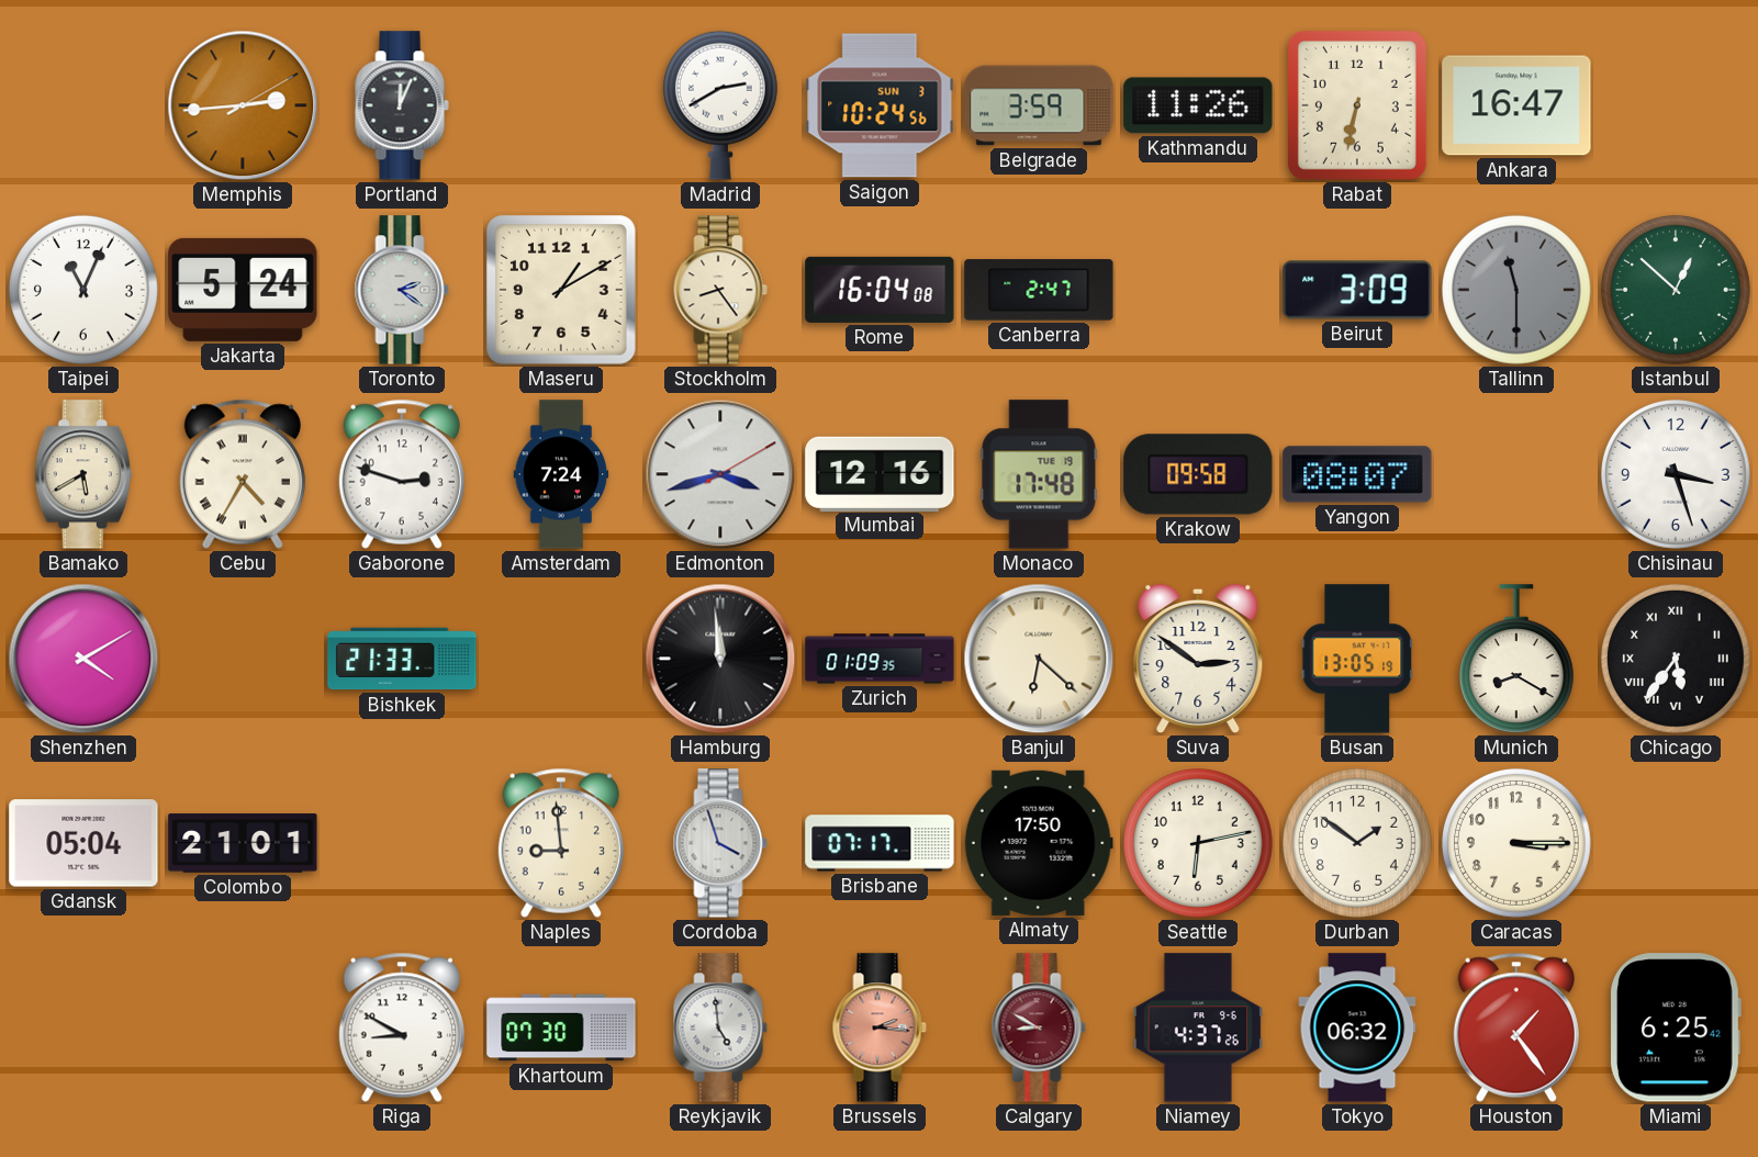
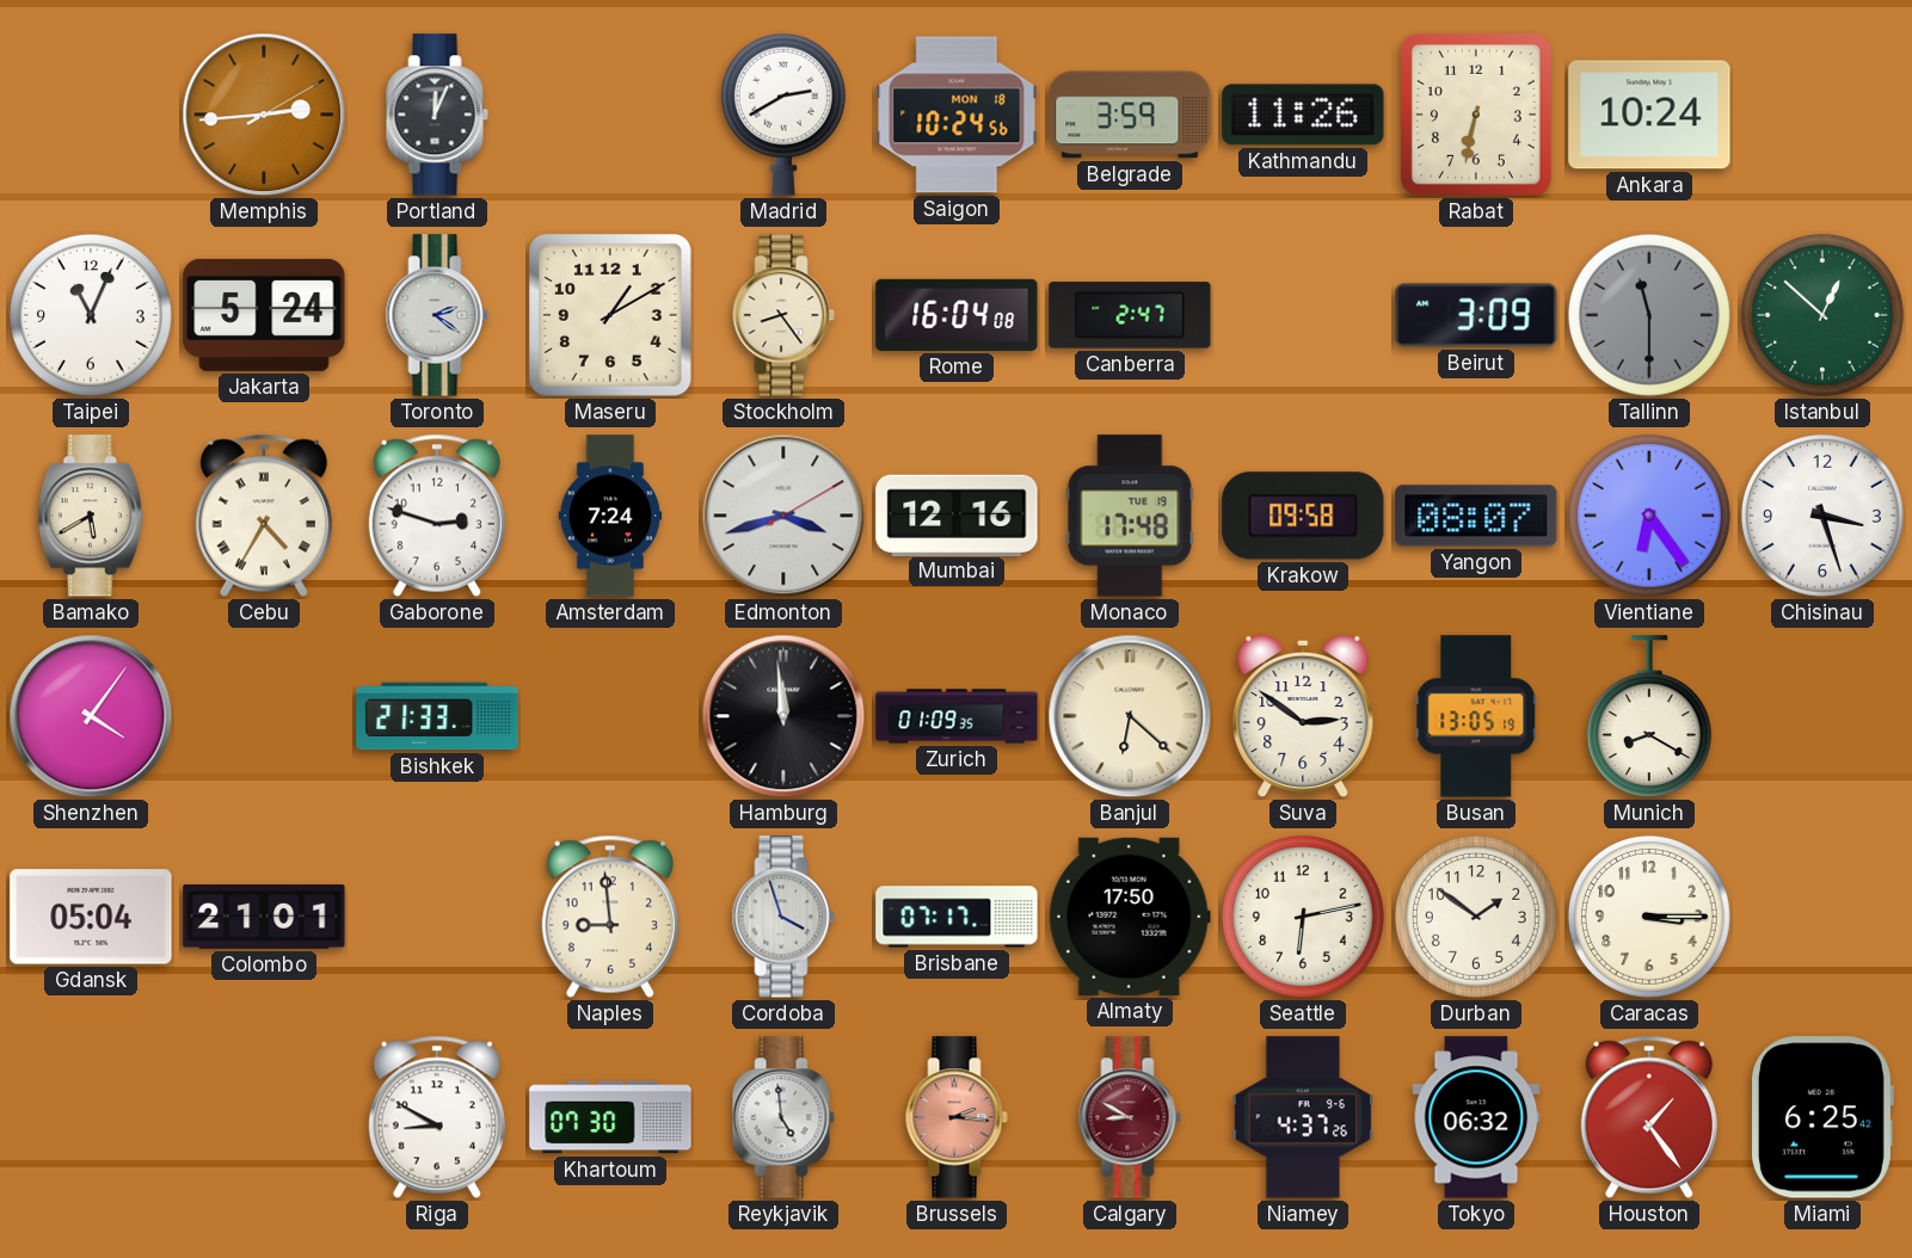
Saigon date: SUN 3 -> MON 18 (957, 115)
Ankara: 16:47 -> 10:24 (1649, 115)
Vientiane: none -> 6:24 (1649, 516)
Shenzhen: 4:10 -> 4:06 (91, 716)
Chicago: 5:36 -> none (1676, 659)
